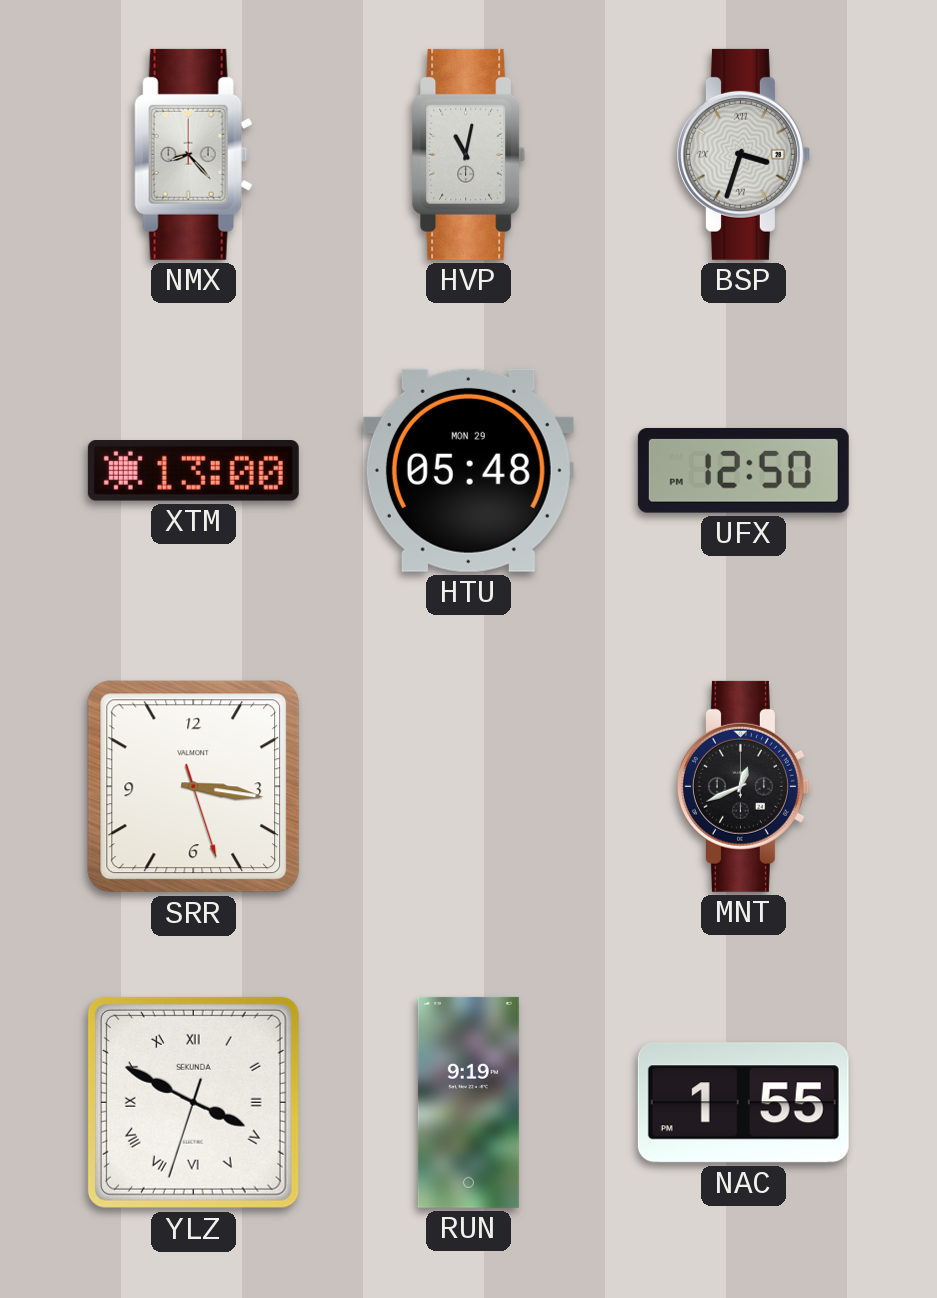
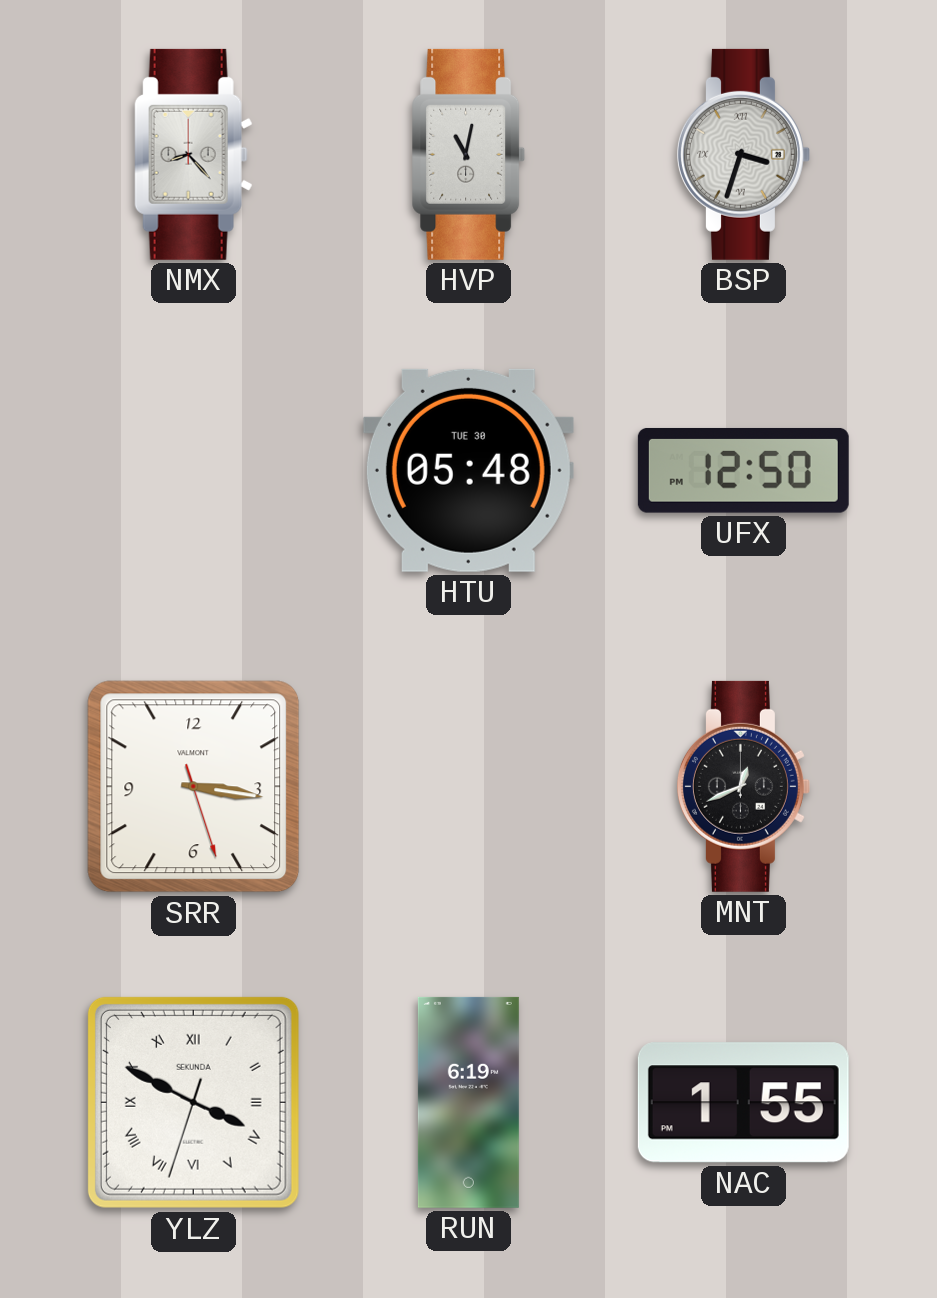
XTM: 13:00 -> none (193, 471)
HTU date: MON 29 -> TUE 30 (468, 470)
RUN: 9:19 -> 6:19 (468, 1102)
